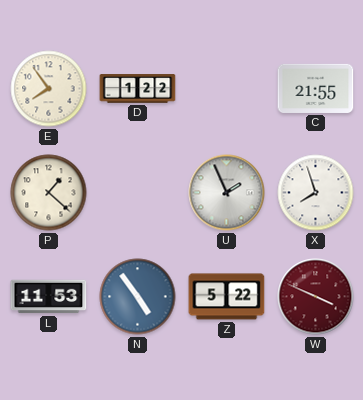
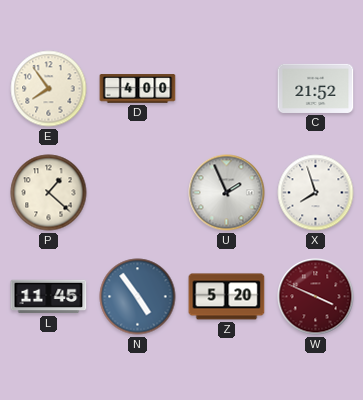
D: 1:22 -> 4:00 (138, 89)
C: 21:55 -> 21:52 (316, 88)
L: 11:53 -> 11:45 (49, 297)
Z: 5:22 -> 5:20 (227, 297)
